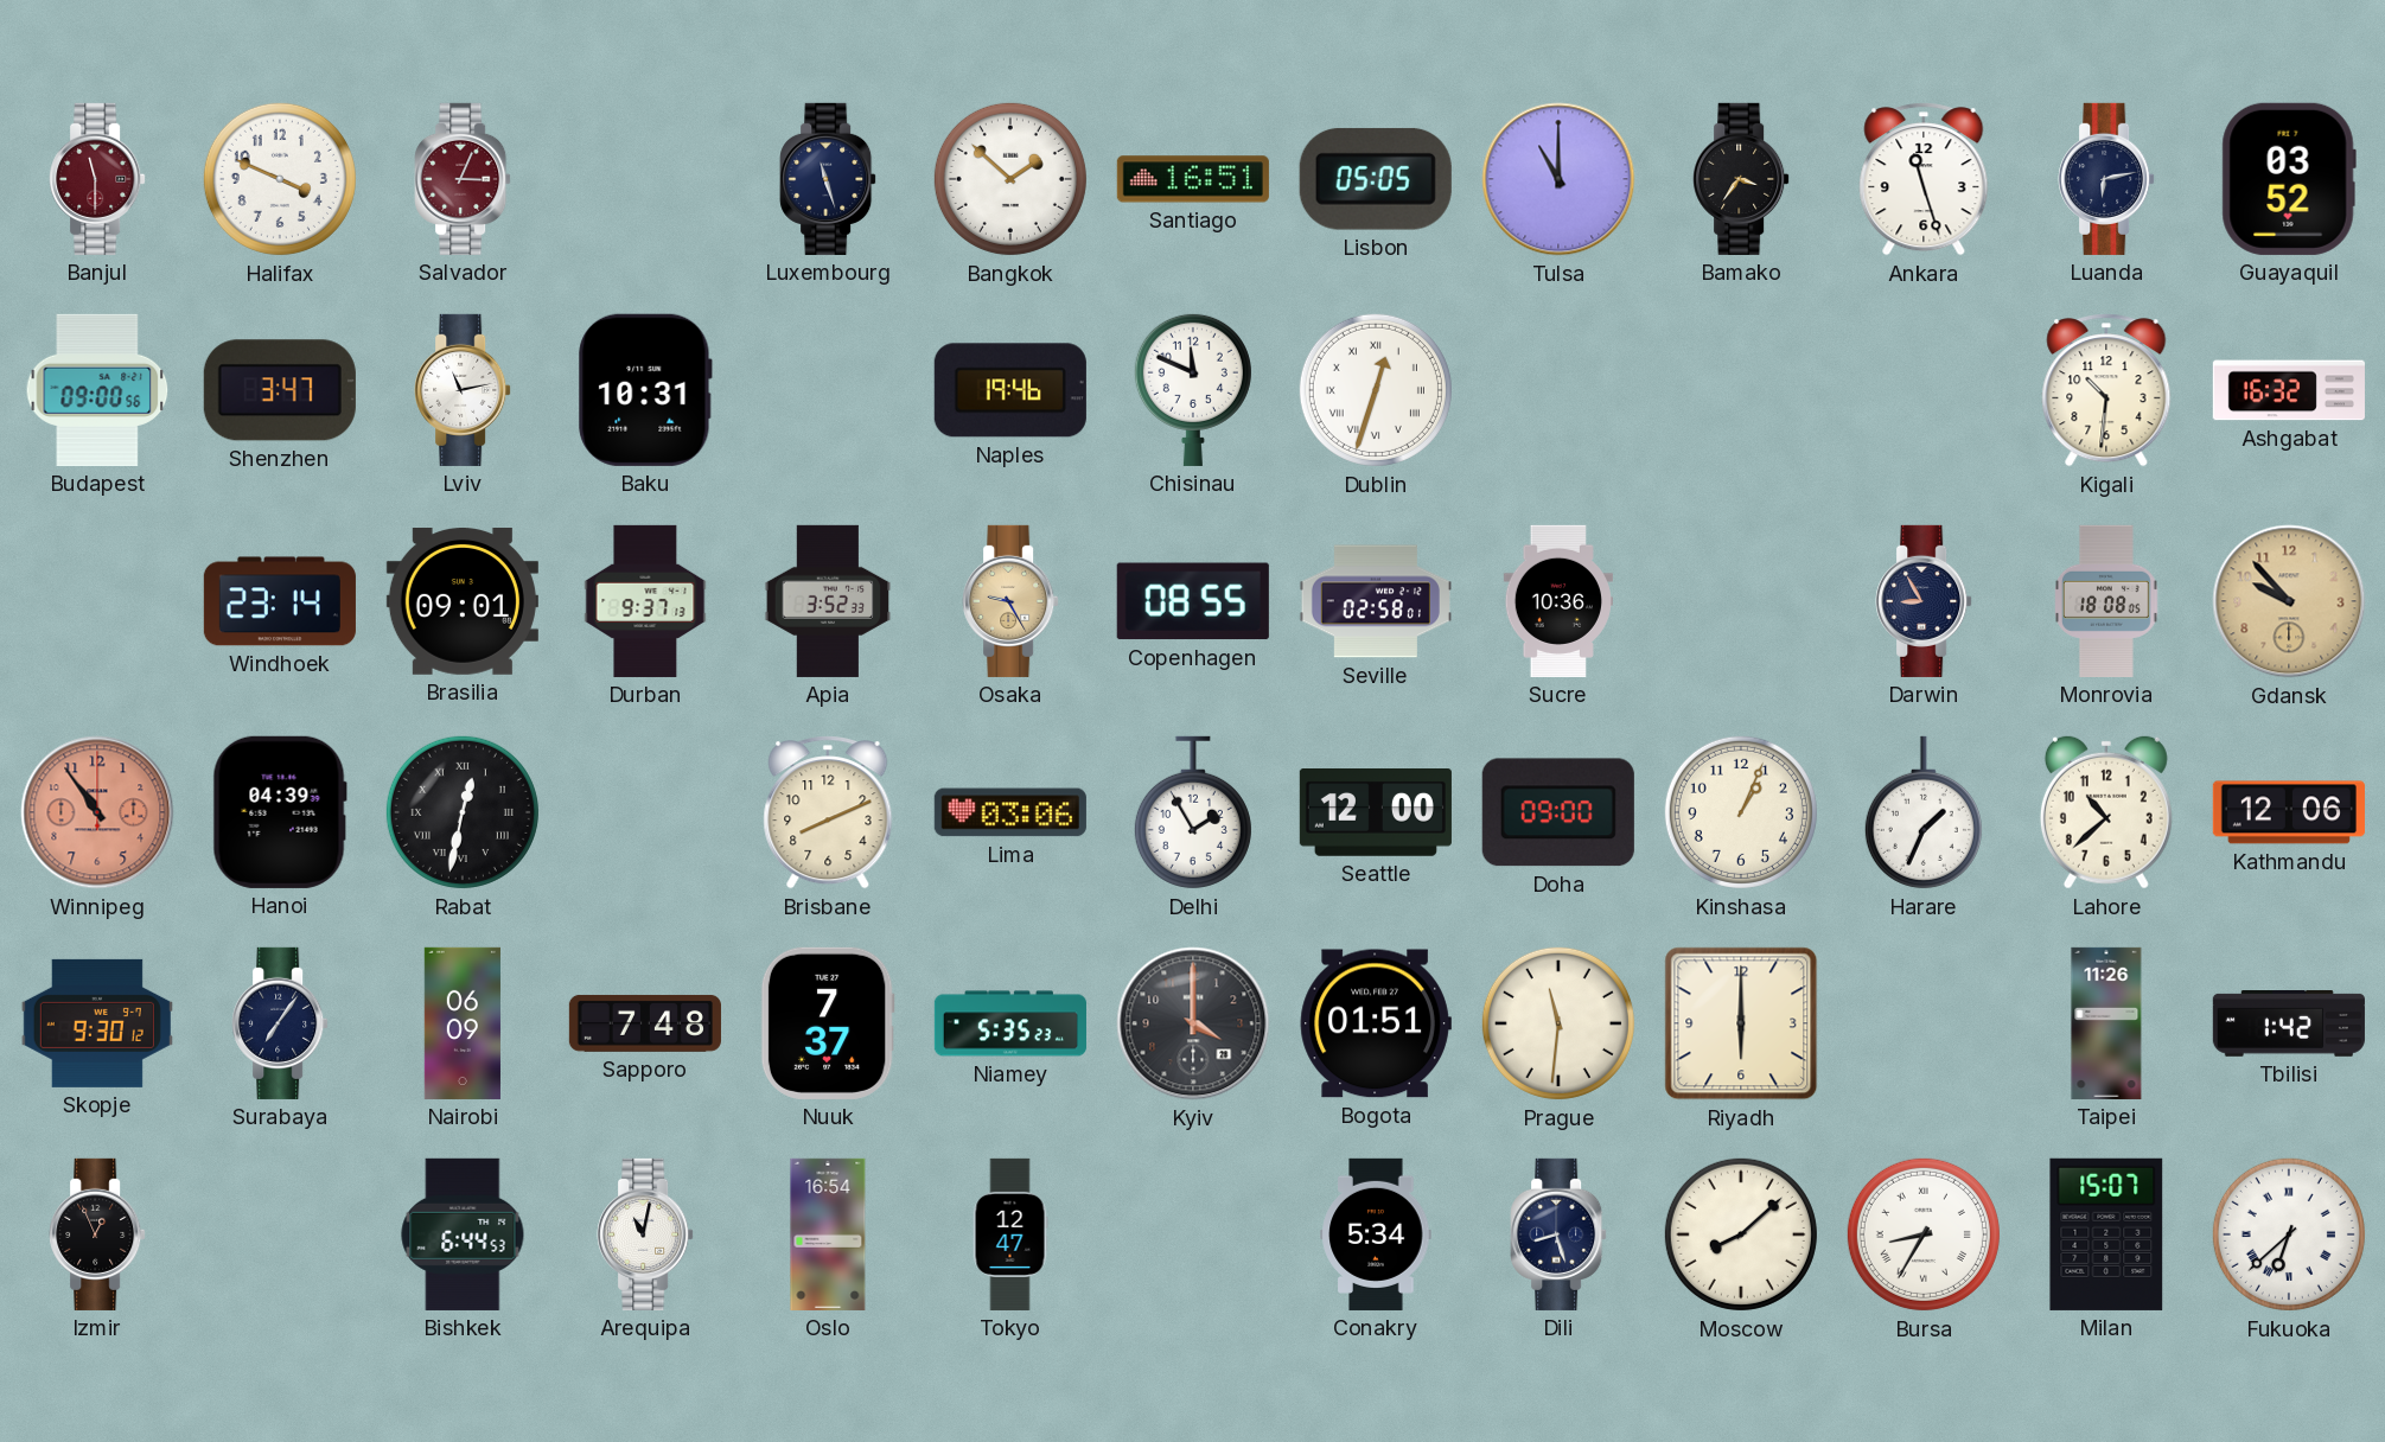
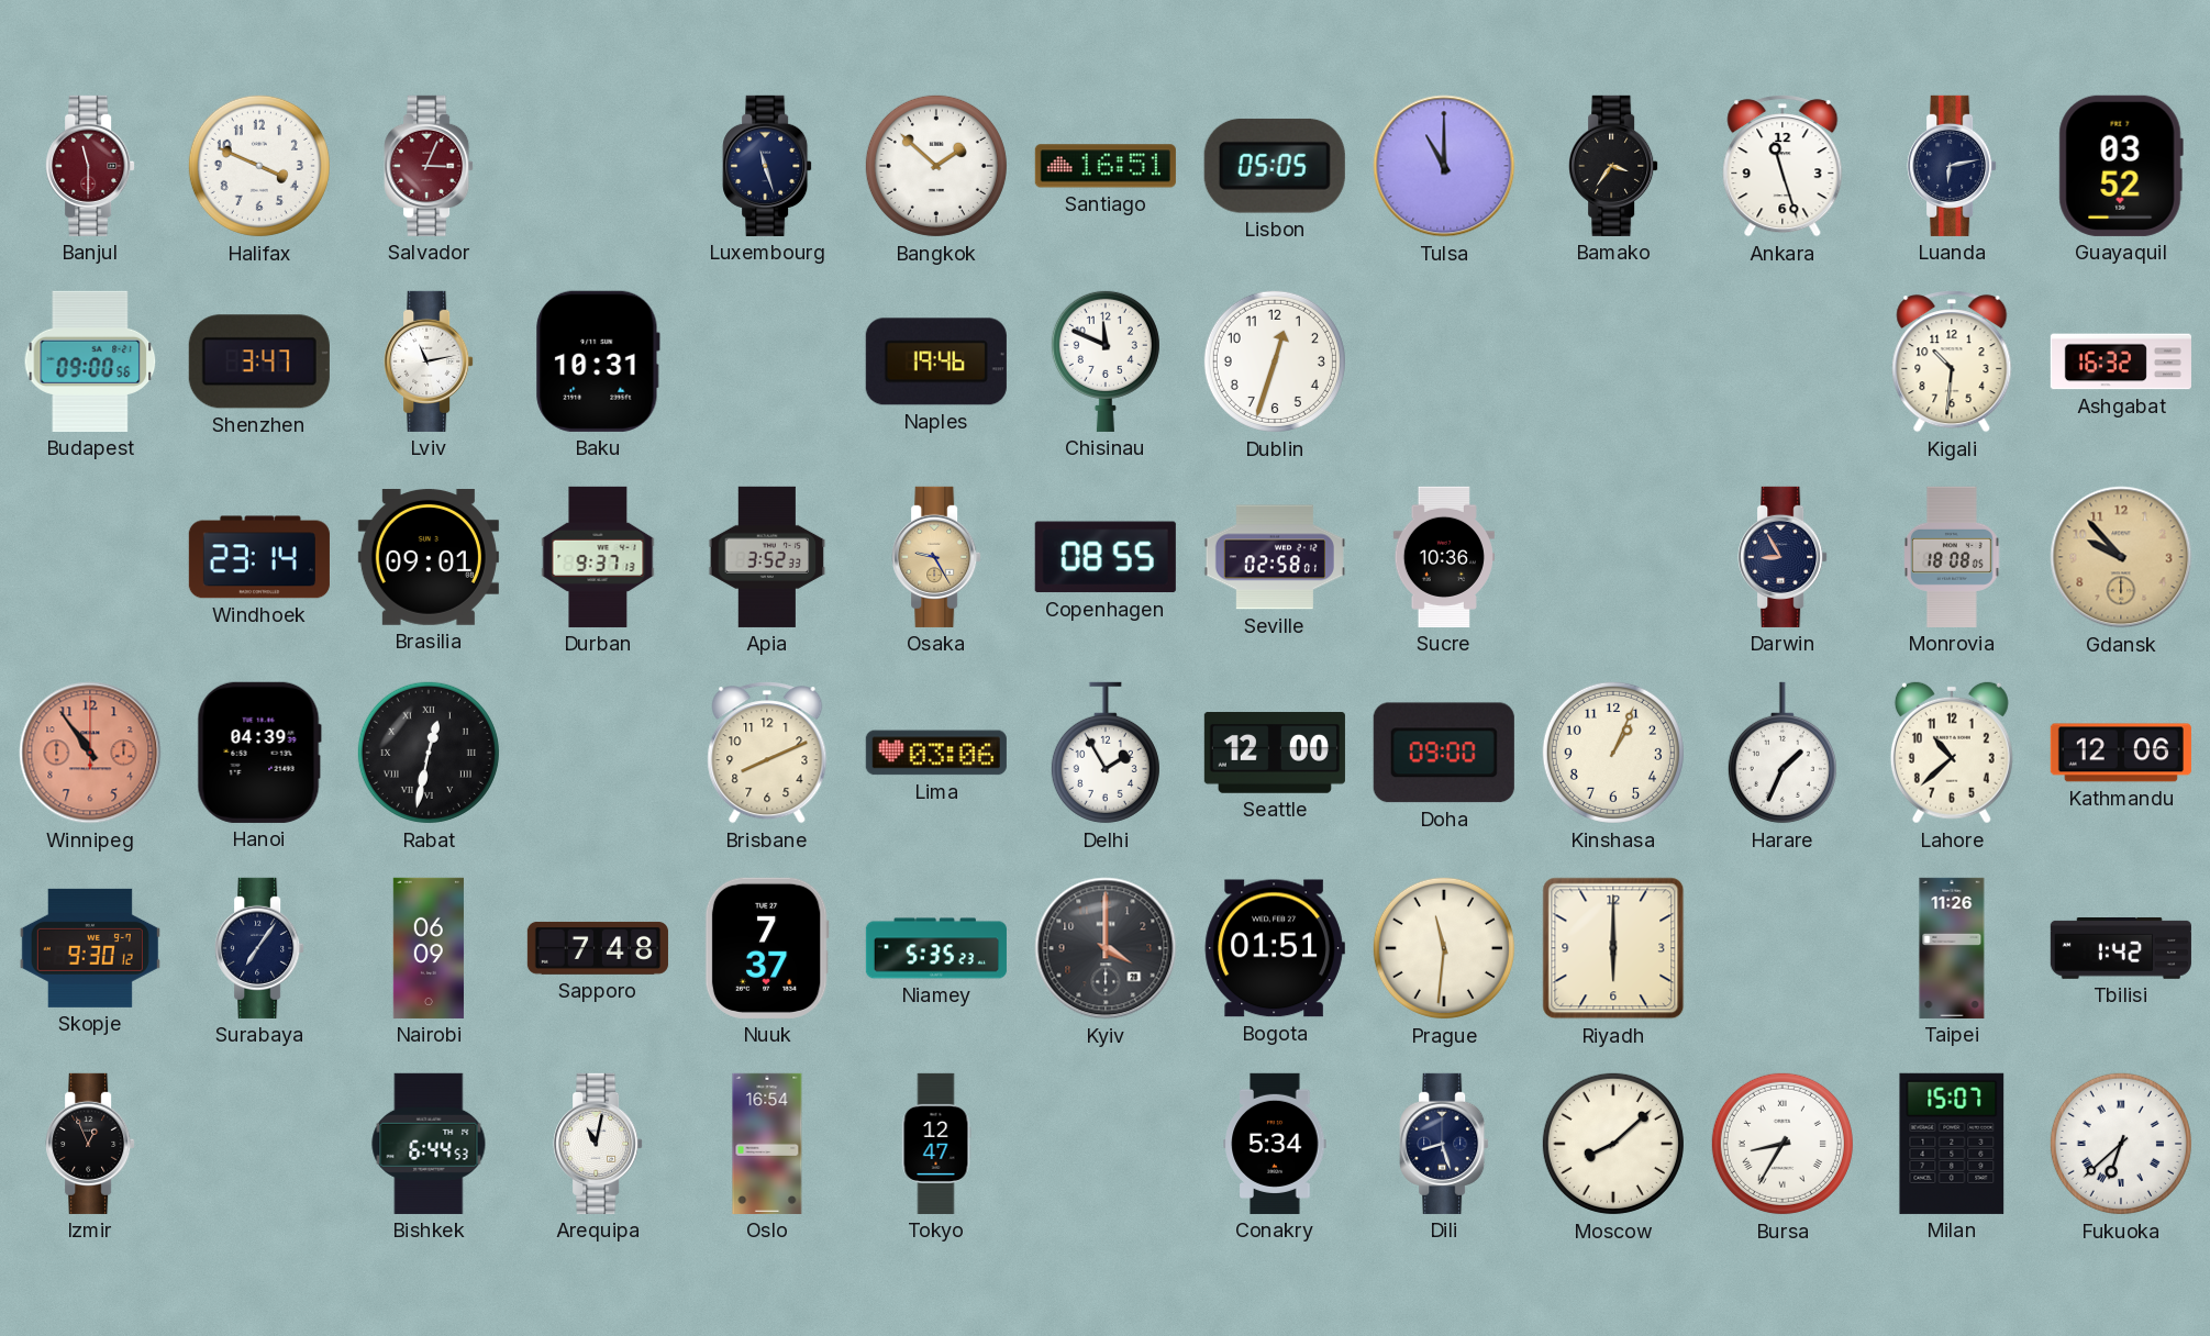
Dublin numerals: Roman -> Arabic (1275, 361)
